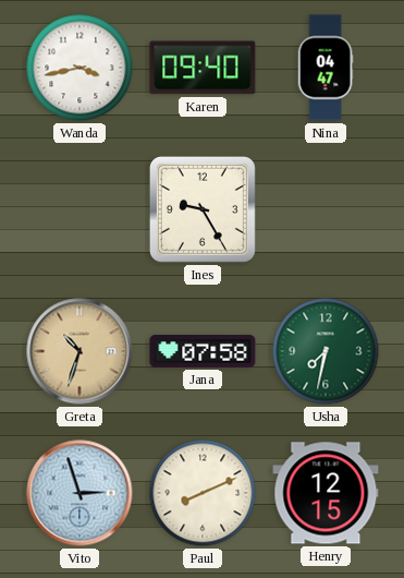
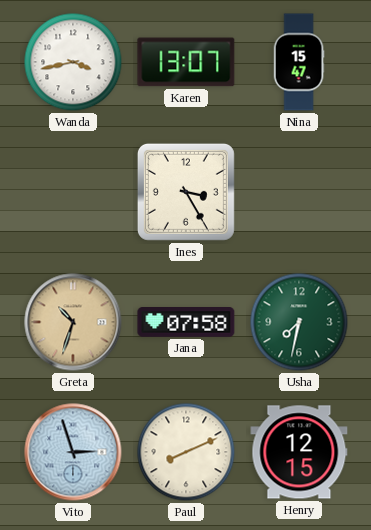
Karen: 09:40 -> 13:07 (186, 62)
Nina: 04:47 -> 15:47 (299, 62)
Ines: 9:25 -> 3:25 (186, 192)
